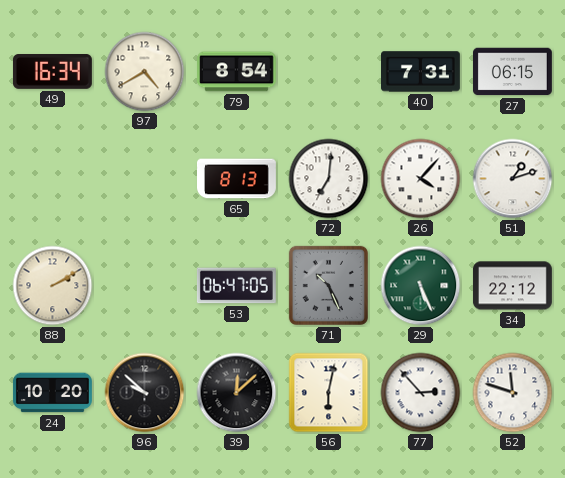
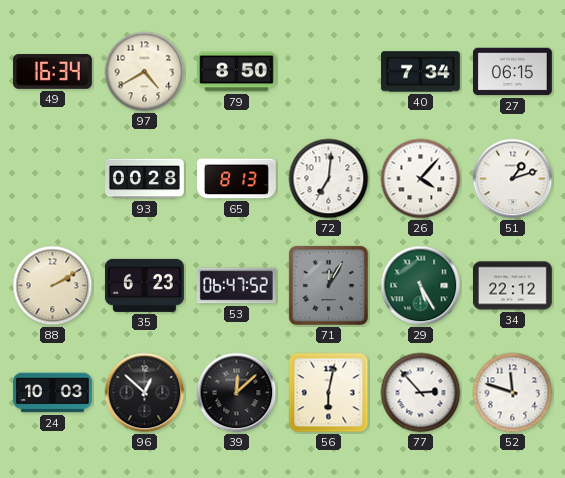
79: 8:54 -> 8:50 (237, 72)
40: 7:31 -> 7:34 (421, 72)
93: none -> 00:28 (145, 179)
35: none -> 6:23 (144, 285)
53: 06:47:05 -> 06:47:52 (236, 286)
71: 10:26 -> 12:05 (328, 285)
29: 5:26 -> 5:25 (421, 286)
24: 10:20 -> 10:03 (52, 393)
96: 9:52 -> 12:52 (145, 393)
